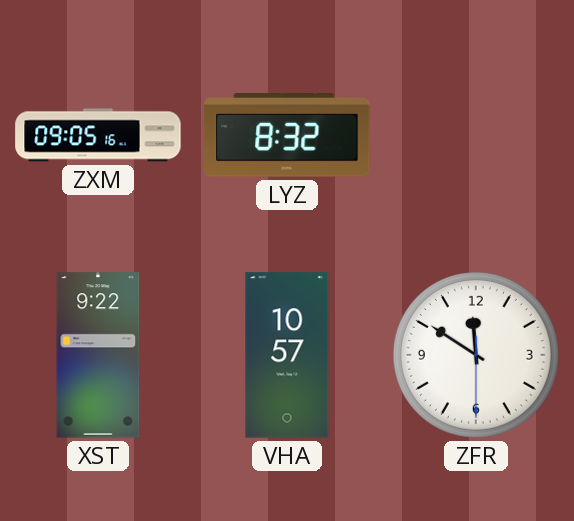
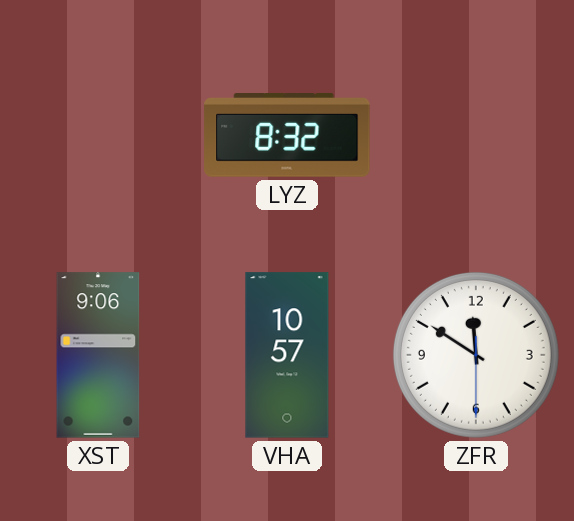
ZXM: 09:05 -> none (98, 135)
XST: 9:22 -> 9:06 (98, 355)
